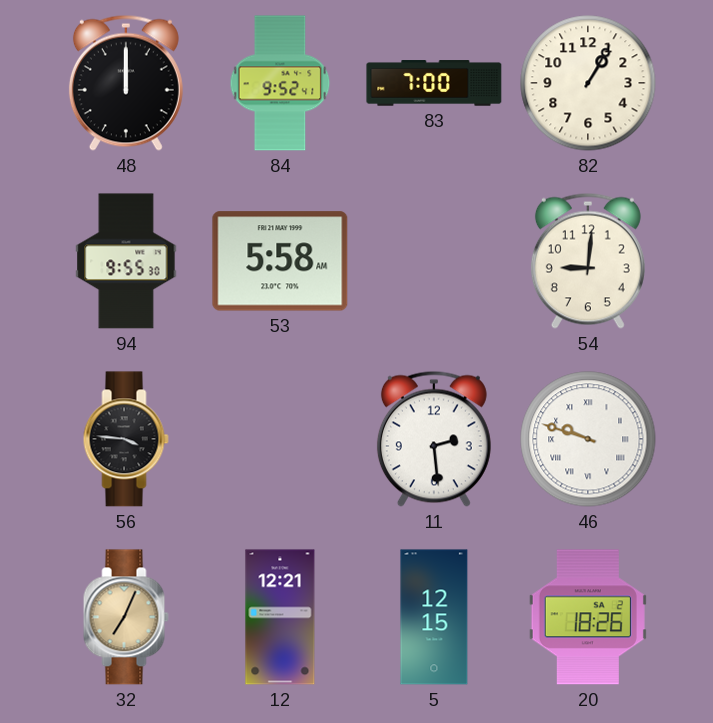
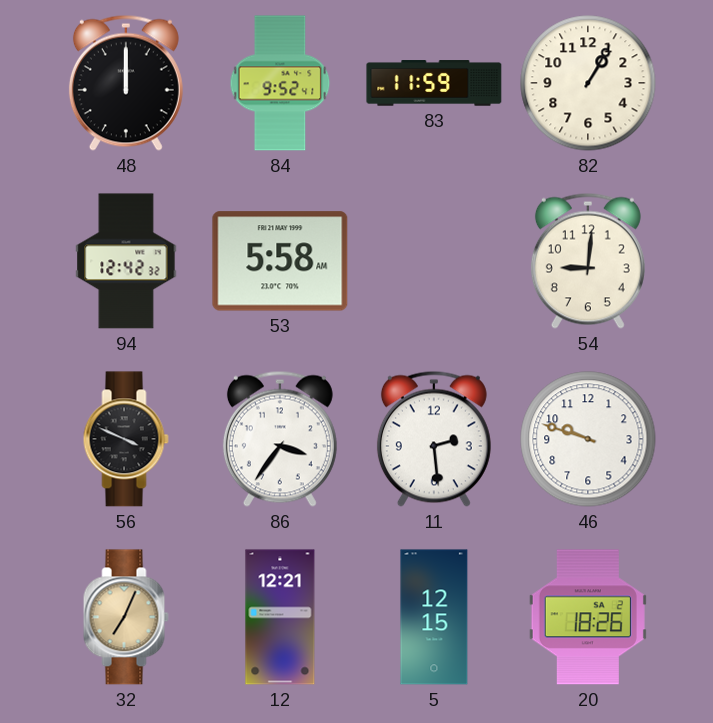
83: 7:00 -> 11:59 (434, 83)
94: 9:55 -> 12:42 (126, 261)
56: 3:46 -> 3:49 (126, 439)
86: none -> 3:36 (280, 439)
46 numerals: Roman -> Arabic (588, 439)
